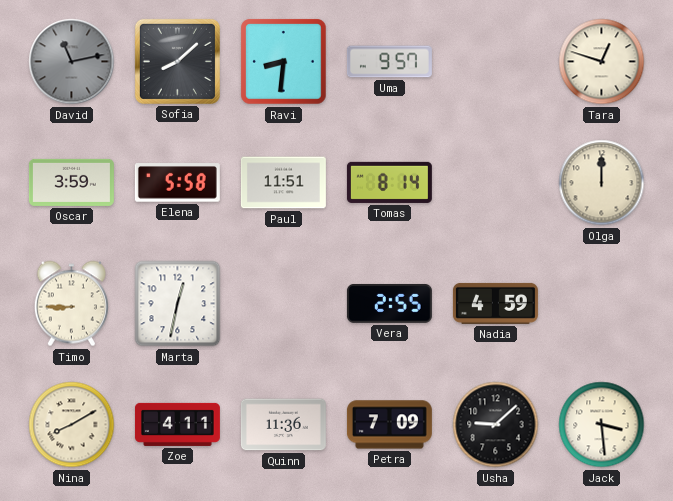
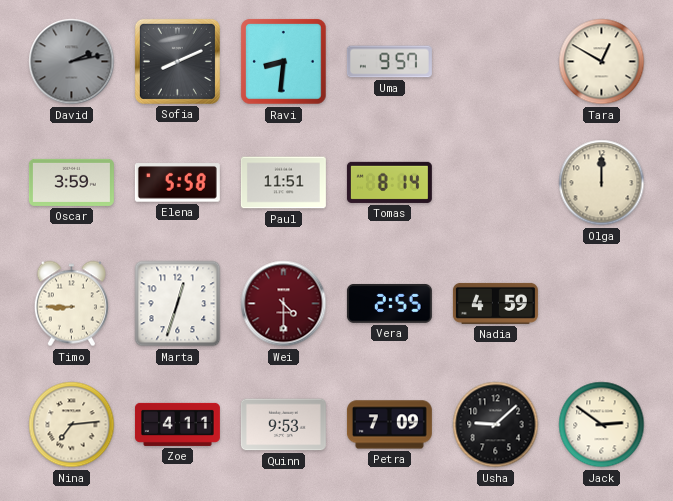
David: 11:13 -> 2:13 (72, 62)
Sofia: 8:08 -> 8:11 (177, 61)
Tara: 12:48 -> 12:50 (602, 62)
Marta: 12:32 -> 12:33 (178, 304)
Wei: none -> 4:30 (284, 304)
Nina: 8:10 -> 7:14 (72, 425)
Quinn: 11:36 -> 9:53 (283, 425)
Jack: 3:29 -> 2:51 (602, 425)
